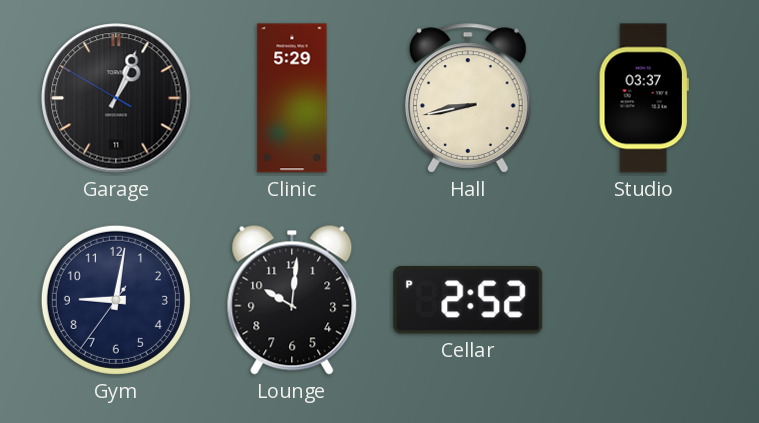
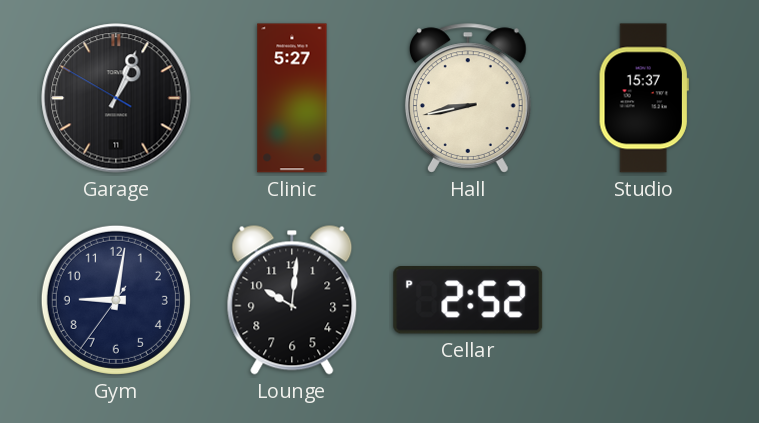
Clinic: 5:29 -> 5:27 (292, 98)
Studio: 03:37 -> 15:37 (644, 98)
